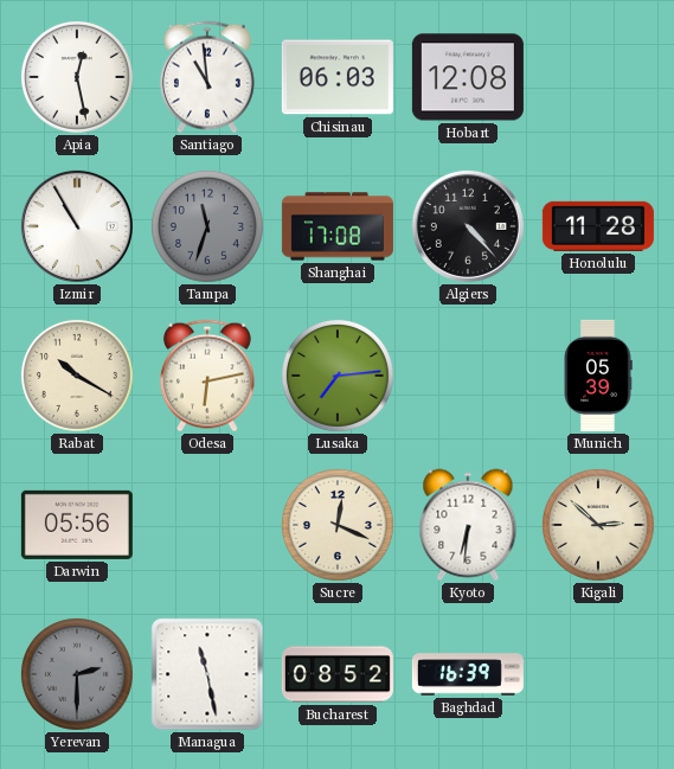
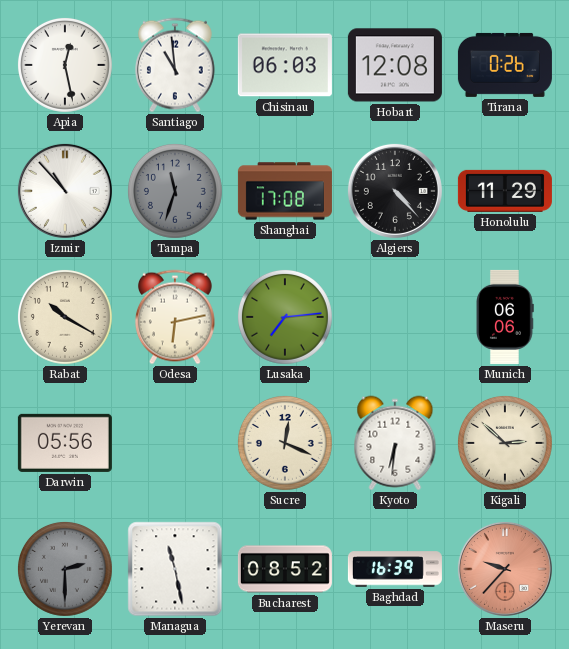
Tirana: none -> 0:26 (505, 65)
Izmir: 10:55 -> 10:53 (65, 191)
Honolulu: 11:28 -> 11:29 (505, 191)
Munich: 05:39 -> 06:06 (505, 317)
Maseru: none -> 9:37 (505, 569)
